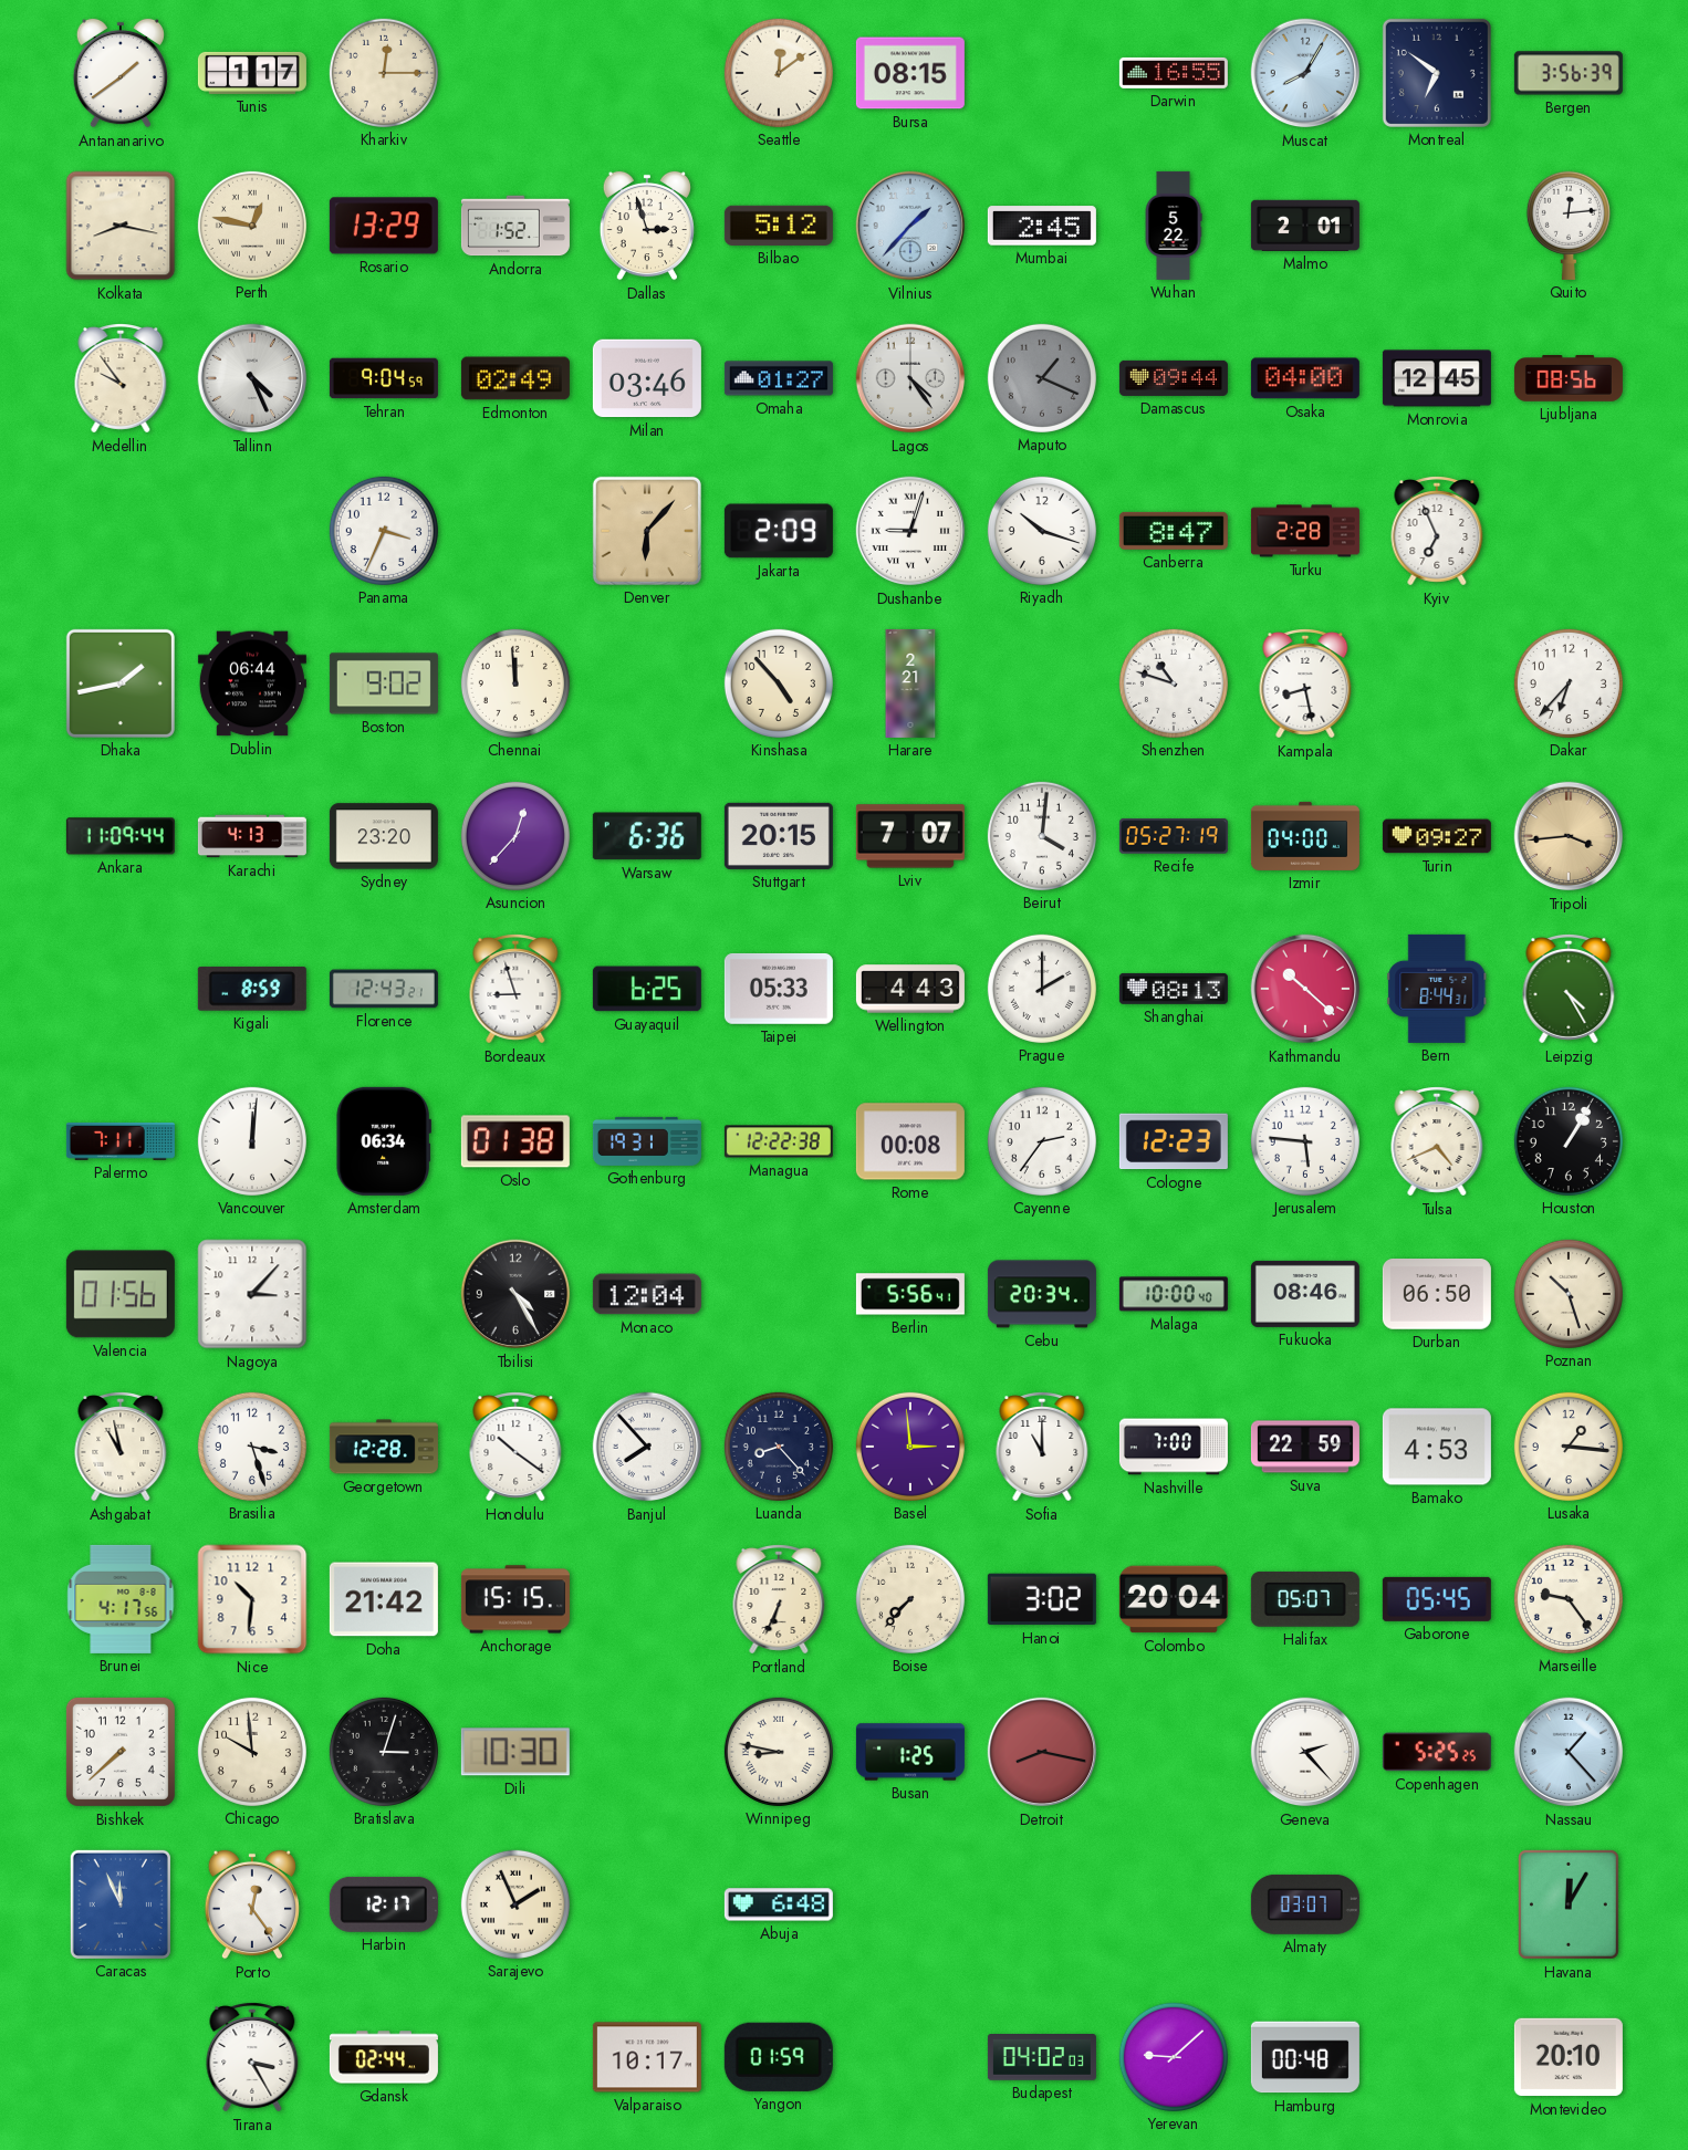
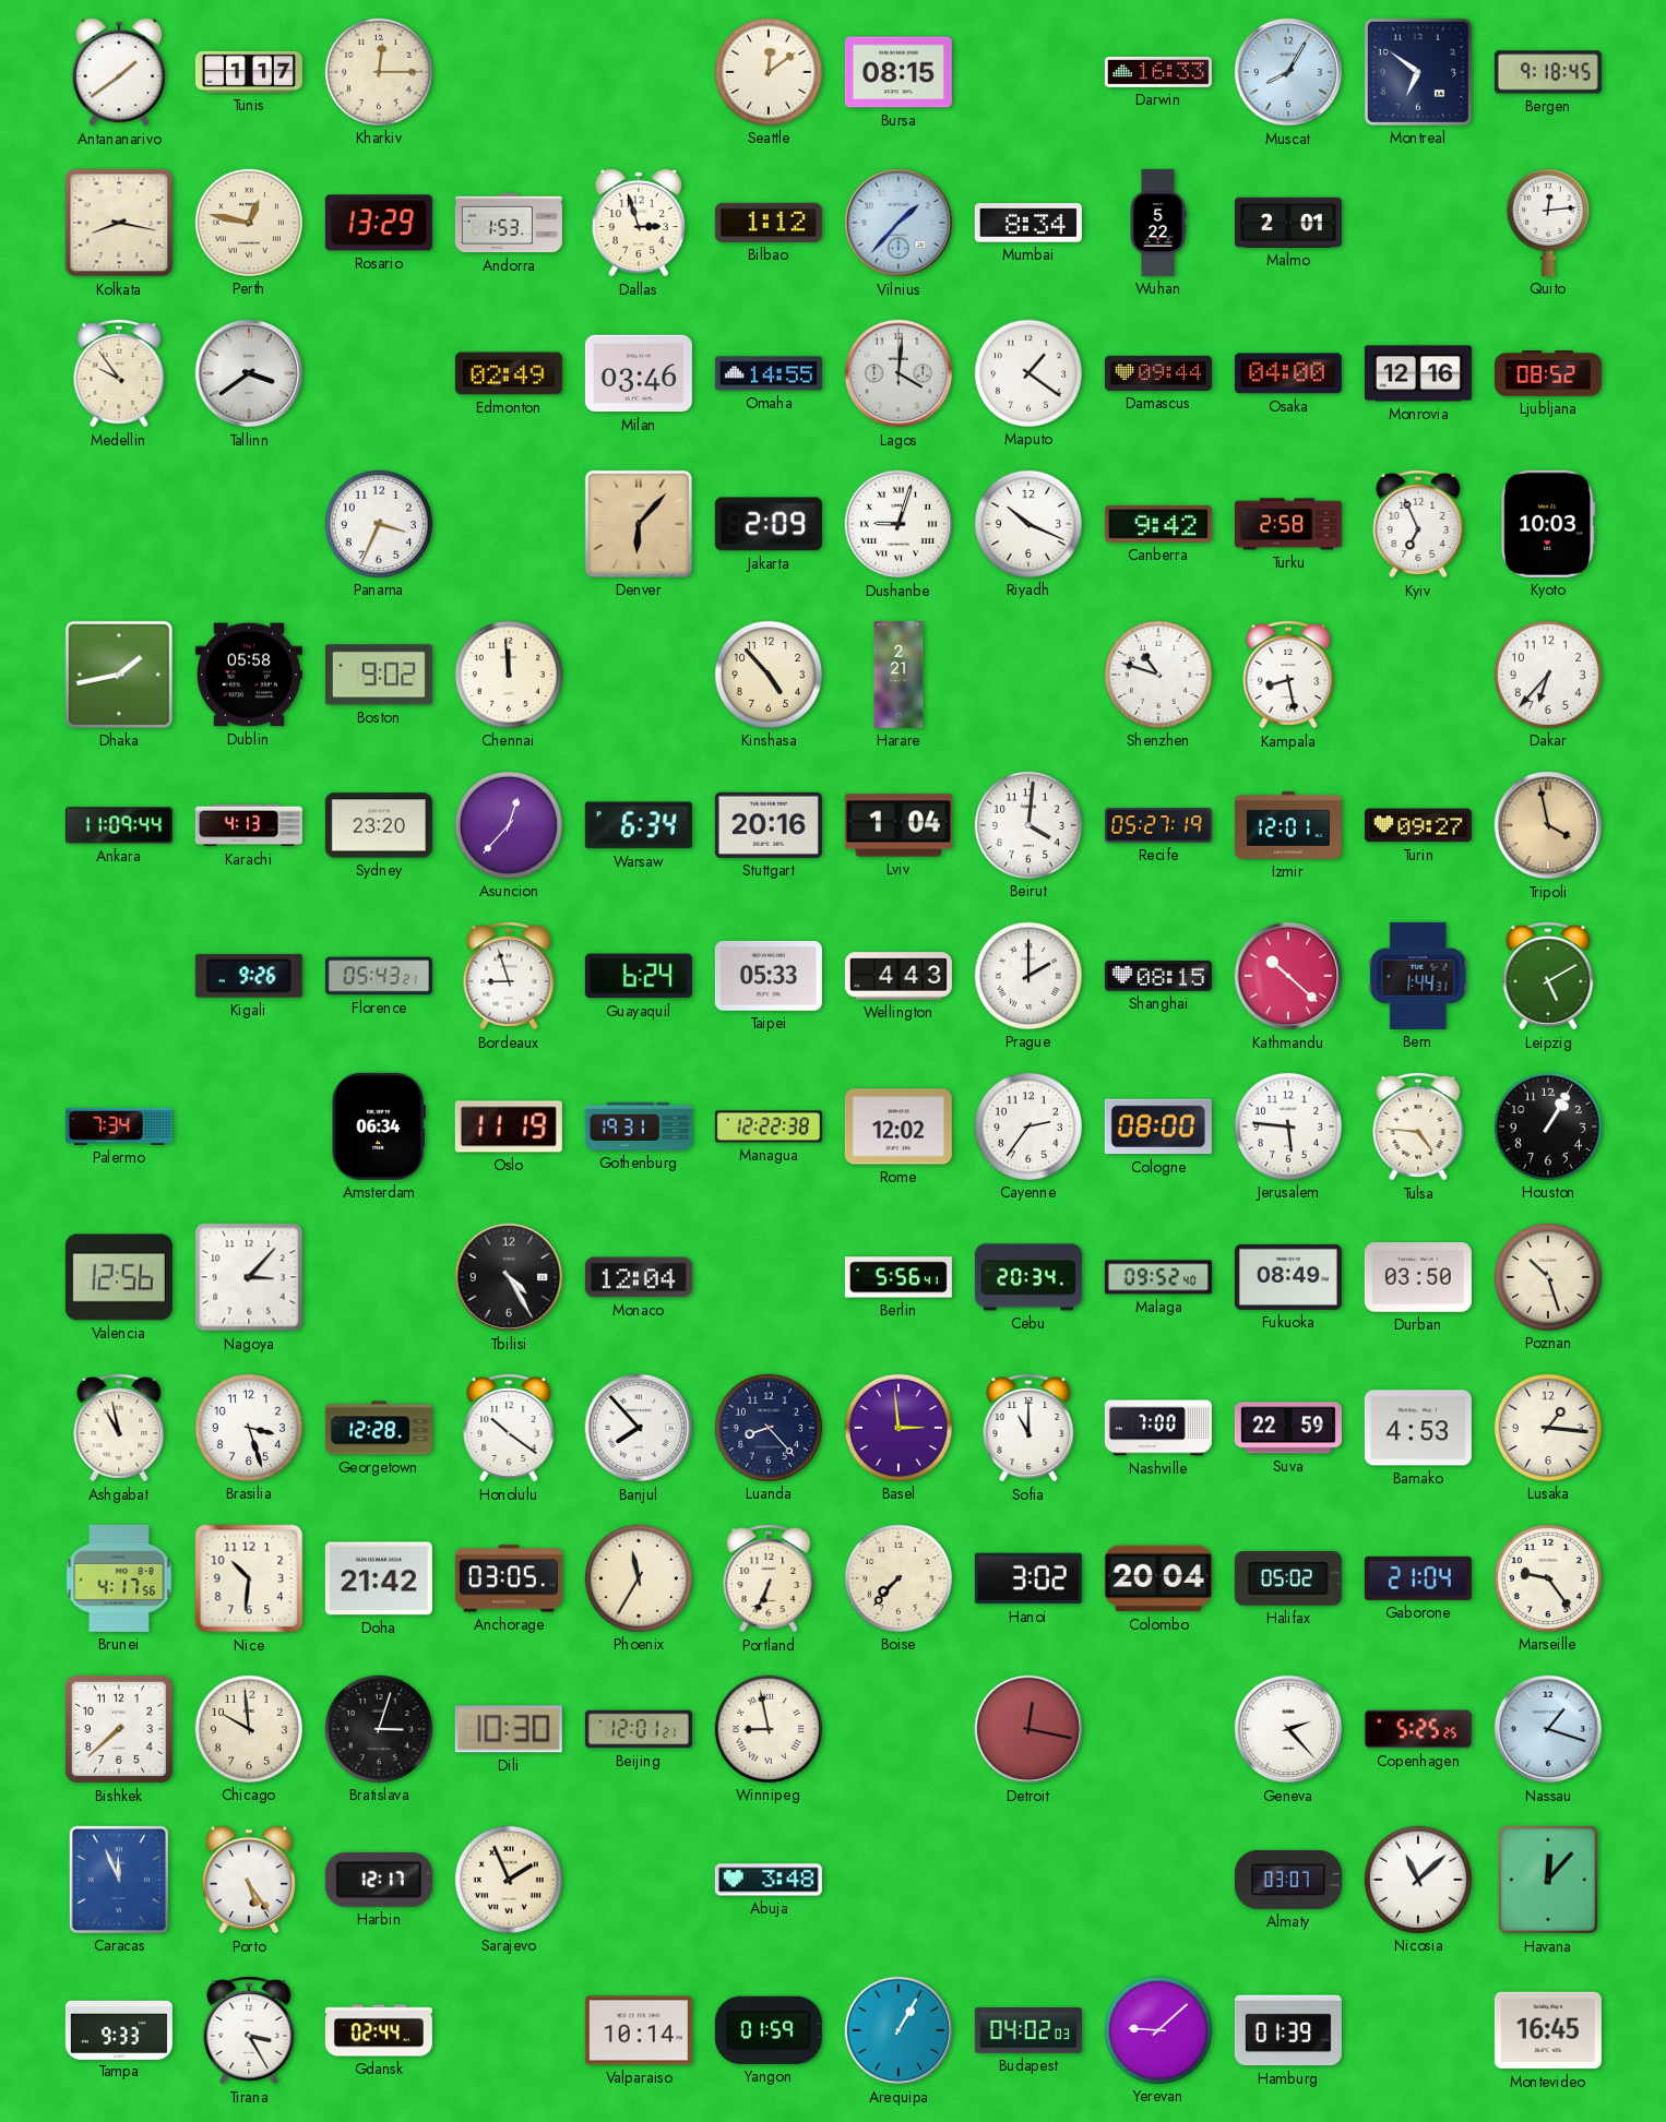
Darwin: 16:55 -> 16:33 (1158, 72)
Bergen: 3:56 -> 9:18 (1548, 72)
Andorra: 1:52 -> 1:53 (509, 223)
Bilbao: 5:12 -> 1:12 (769, 223)
Mumbai: 2:45 -> 8:34 (1028, 223)
Tallinn: 4:26 -> 3:39 (249, 373)
Tehran: 9:04 -> none (384, 378)
Omaha: 01:27 -> 14:55 (769, 373)
Lagos: 4:24 -> 4:01 (899, 373)
Maputo: 1:19 -> 1:21 (1028, 373)
Maputo dial: grey -> white (1028, 373)
Monrovia: 12:45 -> 12:16 (1418, 373)
Ljubljana: 08:56 -> 08:52 (1548, 374)
Riyadh: 10:18 -> 10:19 (1028, 524)
Canberra: 8:47 -> 9:42 (1158, 524)
Turku: 2:28 -> 2:58 (1288, 524)
Kyoto: none -> 10:03 (1548, 524)
Dublin: 06:44 -> 05:58 (249, 675)
Warsaw: 6:36 -> 6:34 (639, 825)
Stuttgart: 20:15 -> 20:16 (769, 825)
Lviv: 7:07 -> 1:04 (899, 825)
Izmir: 04:00 -> 12:01 (1288, 825)
Tripoli: 3:44 -> 3:58 (1548, 825)
Kigali: 8:59 -> 9:26 (249, 976)
Florence: 12:43 -> 05:43 (379, 976)
Guayaquil: 6:25 -> 6:24 (639, 976)
Shanghai: 08:13 -> 08:15 (1158, 976)
Bern: 8:44 -> 1:44 (1418, 976)
Leipzig: 4:25 -> 5:10 (1548, 977)
Palermo: 7:11 -> 7:34 (119, 1128)
Vancouver: 12:01 -> none (252, 1141)
Oslo: 01:38 -> 11:19 (509, 1126)
Rome: 00:08 -> 12:02 (899, 1126)
Cologne: 12:23 -> 08:00 (1158, 1126)
Tulsa: 4:41 -> 4:46 (1418, 1128)
Valencia: 01:56 -> 12:56 (119, 1277)
Malaga: 10:00 -> 09:52 (1158, 1277)
Fukuoka: 08:46 -> 08:49 (1288, 1277)
Durban: 06:50 -> 03:50 (1418, 1278)
Anchorage: 15:15 -> 03:05 (509, 1578)
Phoenix: none -> 11:35 (639, 1578)
Halifax: 05:07 -> 05:02 (1288, 1578)
Gaborone: 05:45 -> 21:04 (1418, 1578)
Beijing: none -> 12:01 (639, 1729)
Winnipeg: 8:47 -> 8:58 (769, 1729)
Busan: 1:25 -> none (910, 1752)
Detroit: 8:17 -> 12:17 (1028, 1729)
Nassau: 1:23 -> 1:18 (1548, 1729)
Porto: 12:24 -> 5:24 (248, 1880)
Abuja: 6:48 -> 3:48 (769, 1880)
Nicosia: none -> 11:08 (1418, 1880)
Havana: 12:05 -> 12:07 (1548, 1880)
Tampa: none -> 9:33 (119, 2029)
Valparaiso: 10:17 -> 10:14 (639, 2030)
Arequipa: none -> 1:05 (899, 2030)
Hamburg: 00:48 -> 01:39 (1288, 2030)
Montevideo: 20:10 -> 16:45 (1548, 2030)
